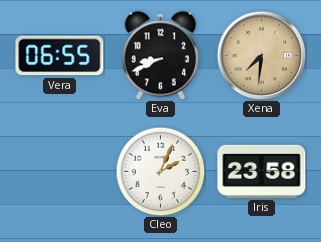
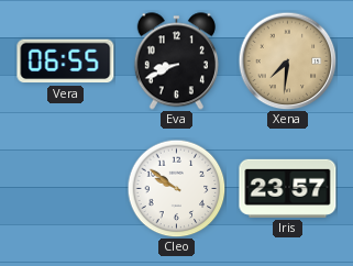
Cleo: 2:04 -> 9:51 (176, 188)
Iris: 23:58 -> 23:57 (288, 188)
